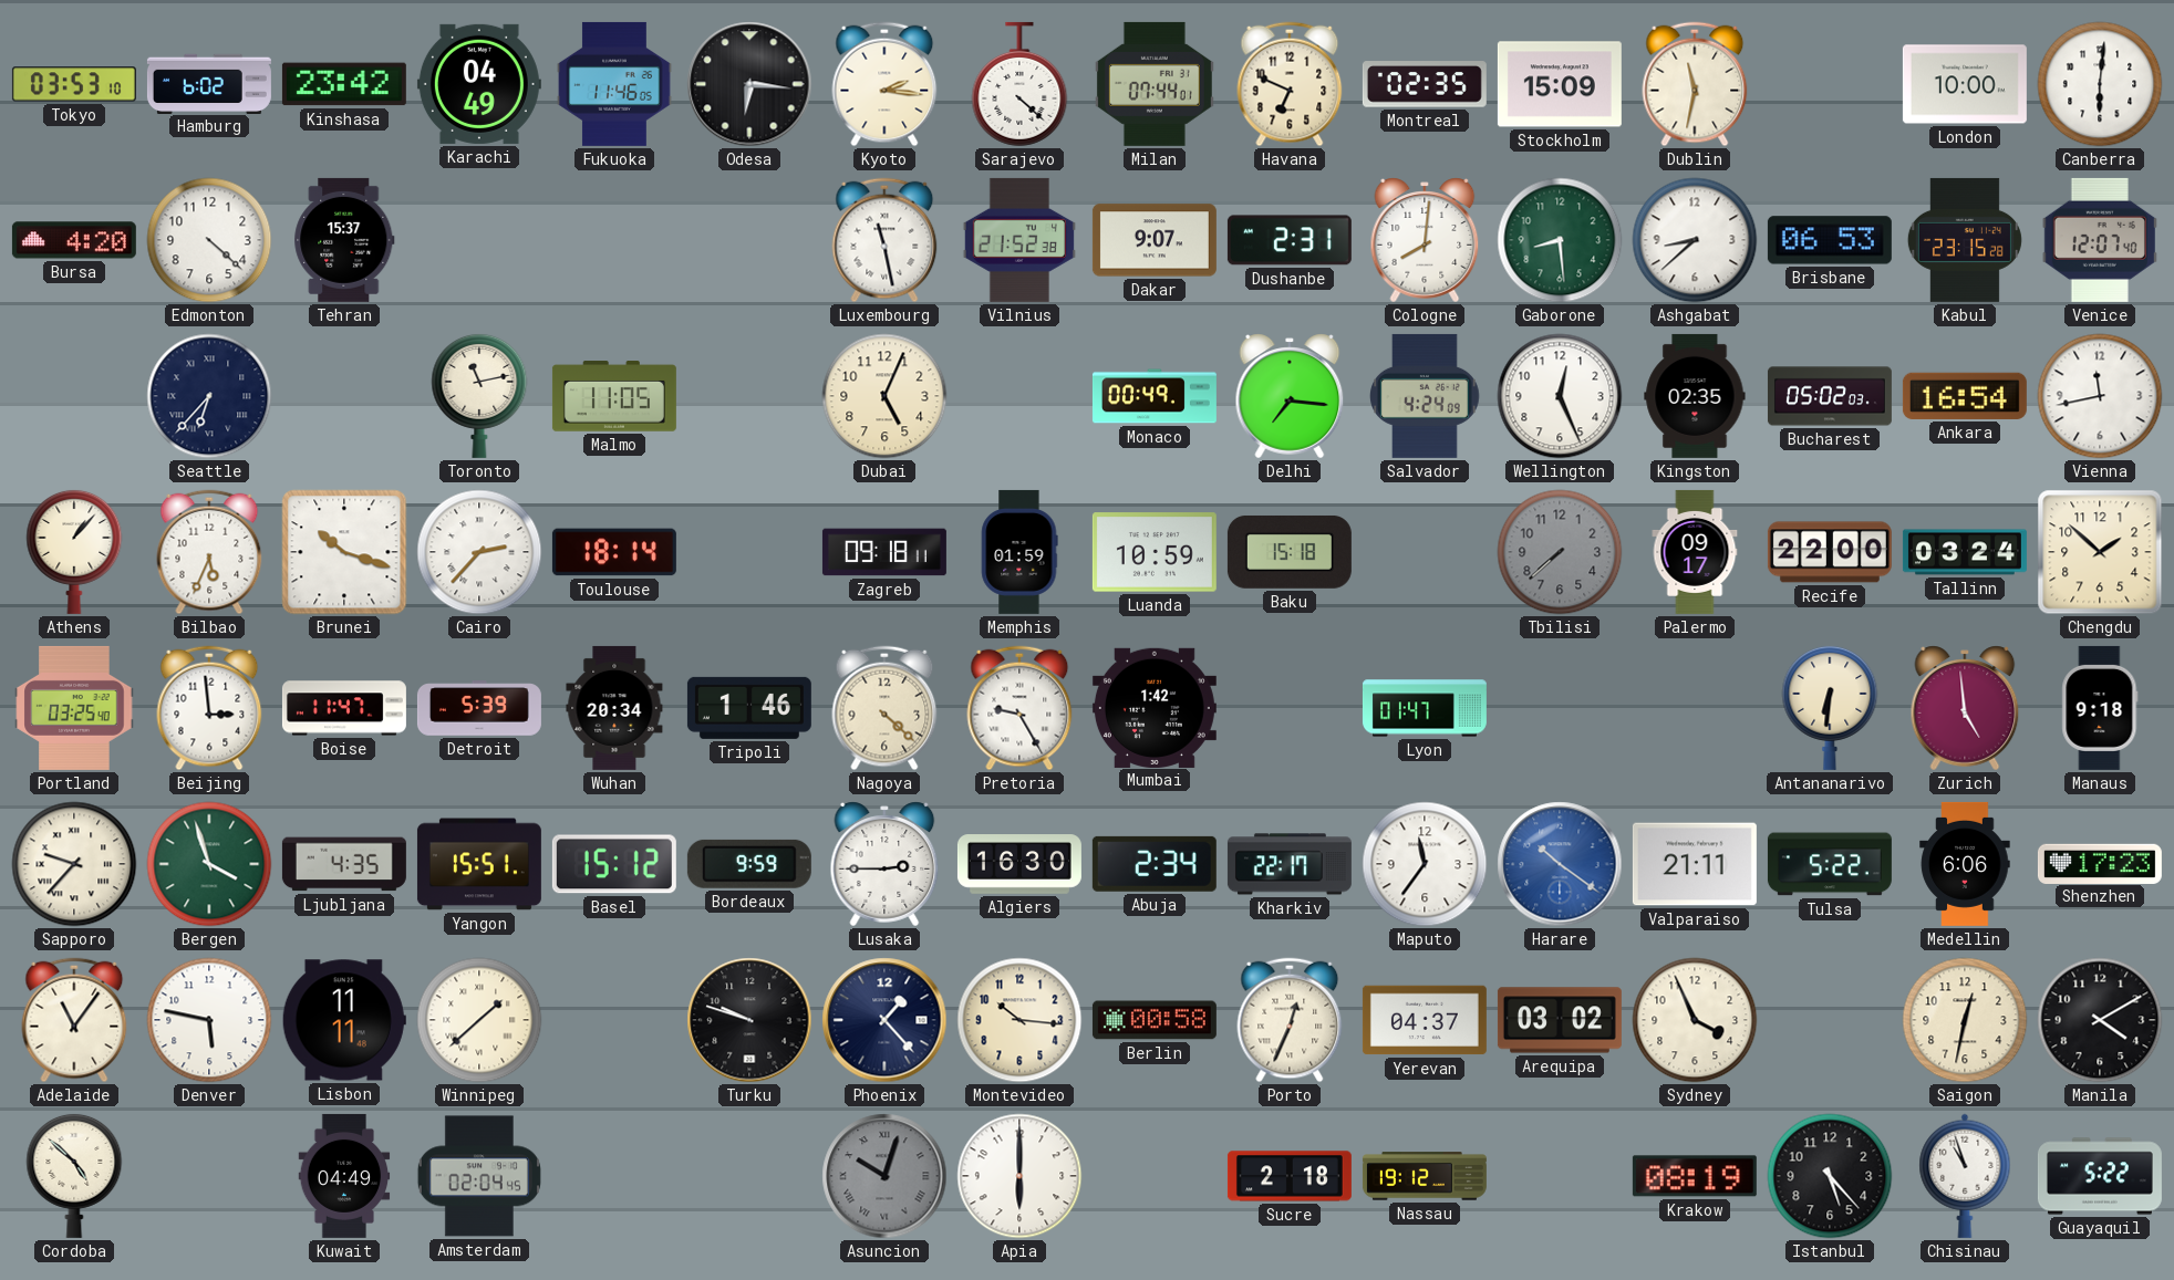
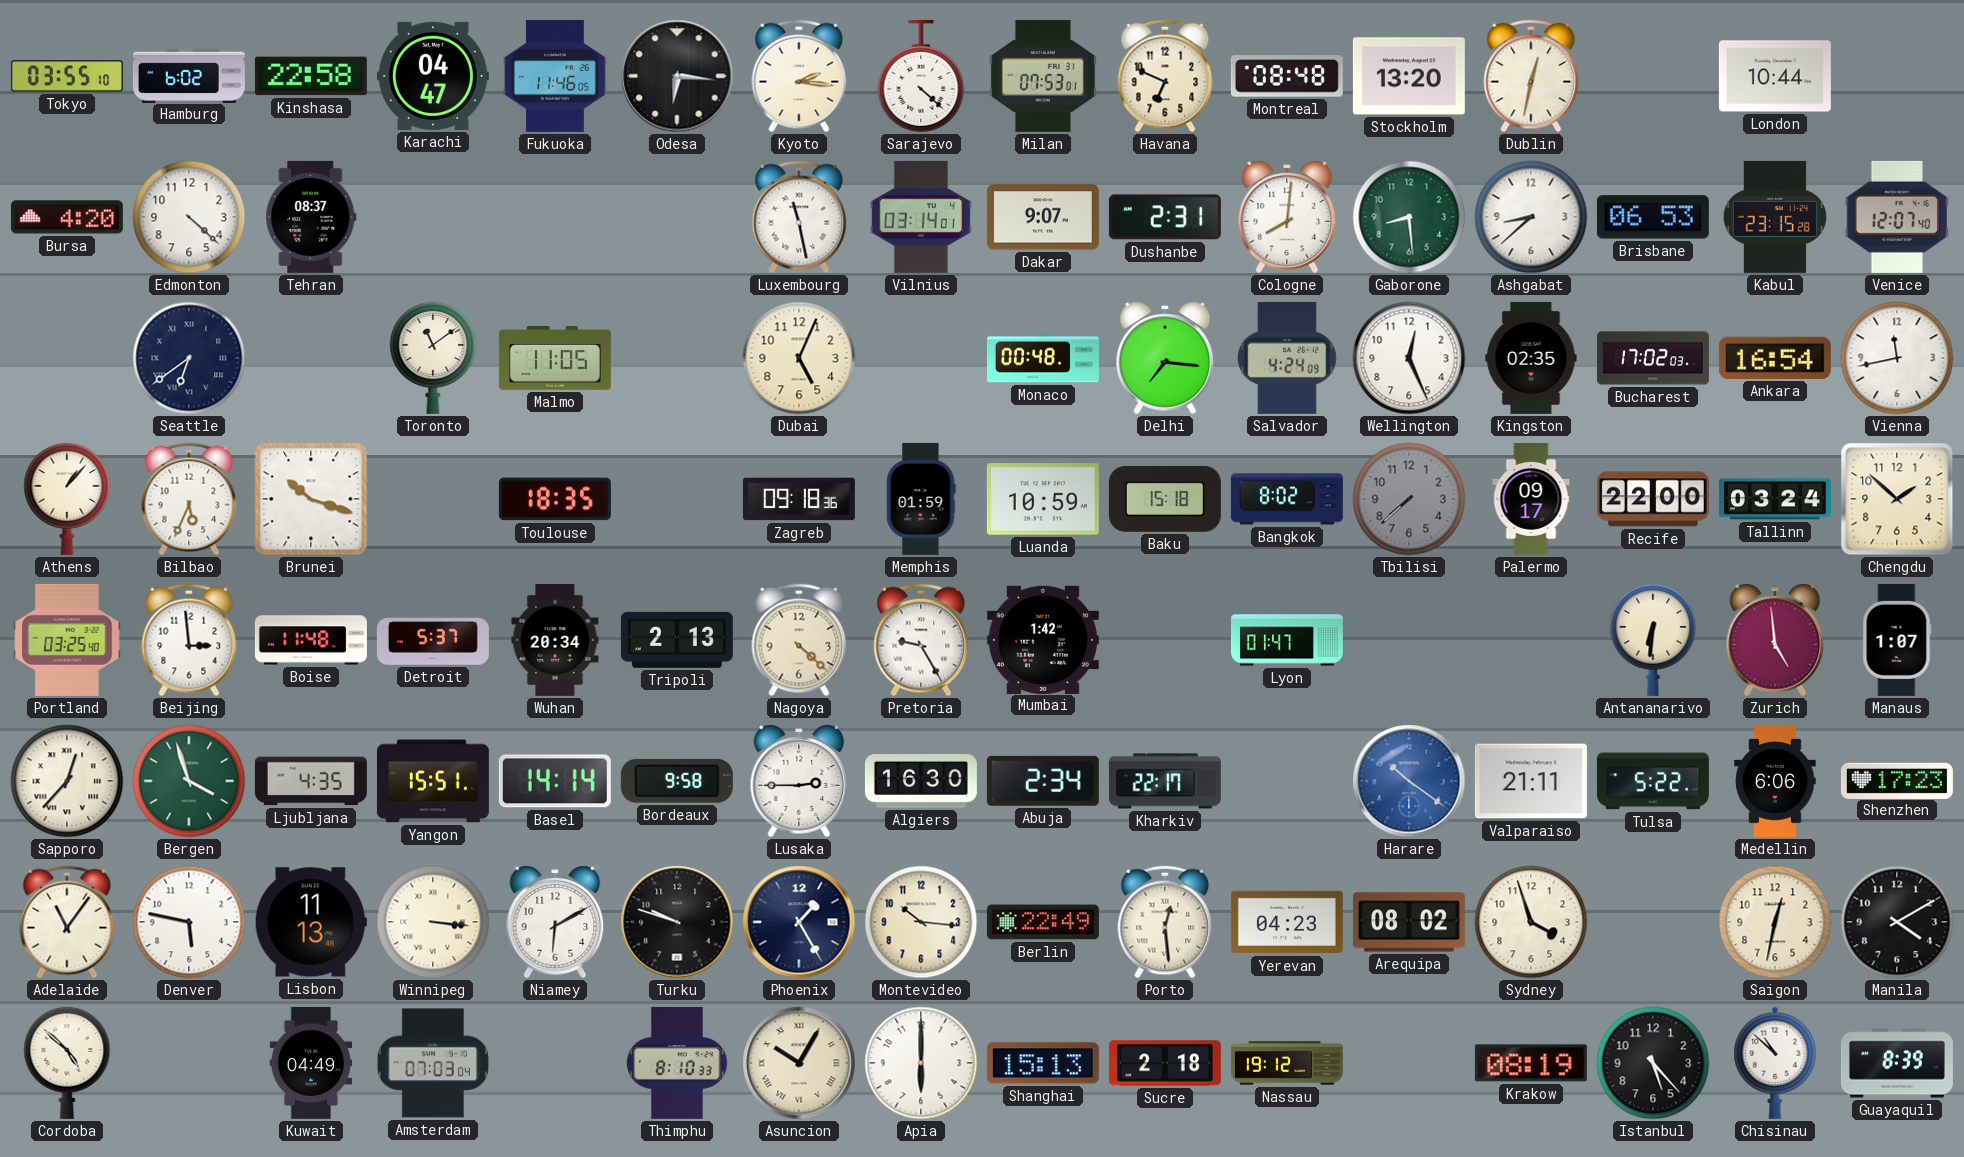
Tokyo: 03:53 -> 03:55 (67, 76)
Kinshasa: 23:42 -> 22:58 (311, 76)
Karachi: 04:49 -> 04:47 (433, 76)
Milan: 07:44 -> 07:53 (1043, 76)
Montreal: 02:35 -> 08:48 (1287, 76)
Stockholm: 15:09 -> 13:20 (1409, 76)
Dublin: 11:32 -> 12:32 (1531, 76)
London: 10:00 -> 10:44 (1775, 76)
Canberra: 6:01 -> none (2100, 84)
Tehran: 15:37 -> 08:37 (311, 217)
Vilnius: 21:52 -> 03:14 (921, 217)
Seattle: 6:37 -> 6:39 (189, 358)
Toronto: 11:13 -> 11:09 (433, 357)
Monaco: 00:49 -> 00:48 (1043, 358)
Bucharest: 05:02 -> 17:02 (1653, 358)
Cairo: 2:37 -> none (479, 552)
Toulouse: 18:14 -> 18:35 (555, 499)
Zagreb: 09:18:11 -> 09:18:36 (799, 499)
Bangkok: none -> 8:02 (1287, 499)
Boise: 11:47 -> 11:48 (311, 640)
Detroit: 5:39 -> 5:37 (433, 640)
Tripoli: 1:46 -> 2:13 (677, 640)
Manaus: 9:18 -> 1:07 (1897, 640)
Sapporo: 9:37 -> 12:37 (67, 781)
Basel: 15:12 -> 14:14 (555, 781)
Bordeaux: 9:59 -> 9:58 (677, 781)
Maputo: 11:36 -> none (1425, 864)
Lisbon: 11:11 -> 11:13 (311, 922)
Winnipeg: 1:38 -> 3:16 (433, 922)
Niamey: none -> 6:10 (555, 922)
Phoenix: 1:23 -> 1:25 (799, 922)
Berlin: 00:58 -> 22:49 (1043, 922)
Porto: 12:34 -> 12:29 (1165, 922)
Yerevan: 04:37 -> 04:23 (1287, 922)
Arequipa: 03:02 -> 08:02 (1409, 922)
Sydney: 3:56 -> 3:57 (1531, 922)
Amsterdam: 02:04 -> 07:03 (433, 1063)
Thimphu: none -> 8:10 (677, 1063)
Asuncion: 10:03 -> 10:05 (799, 1063)
Asuncion dial: grey -> cream (799, 1063)
Shanghai: none -> 15:13 (1043, 1063)
Chisinau: 10:57 -> 10:52 (1775, 1063)
Guayaquil: 5:22 -> 8:39 (1897, 1063)
